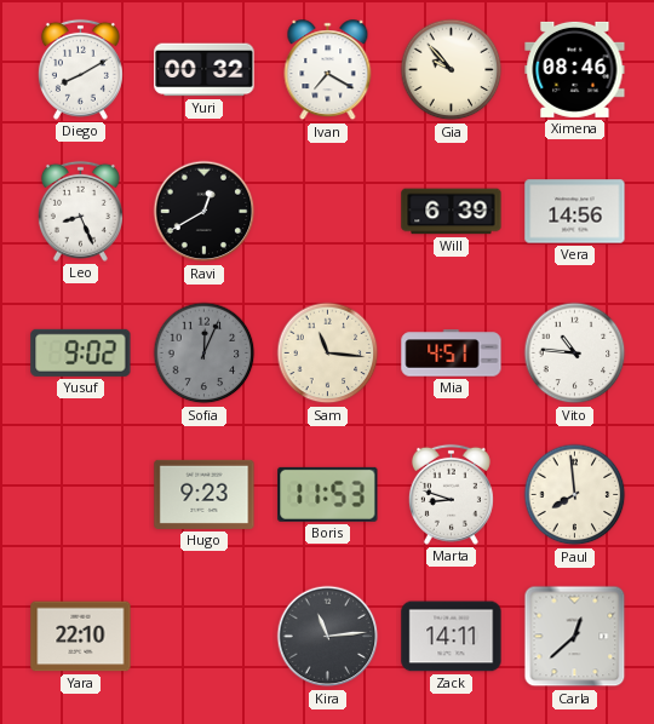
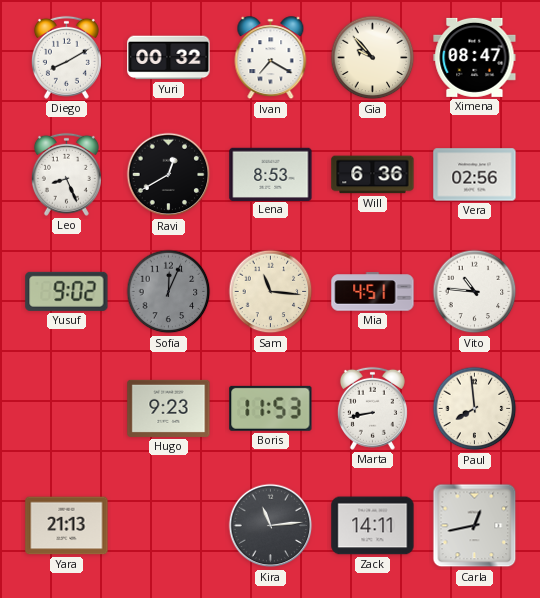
Ximena: 08:46 -> 08:47 (475, 57)
Lena: none -> 8:53 (271, 174)
Will: 6:39 -> 6:36 (373, 175)
Vera: 14:56 -> 02:56 (475, 175)
Marta: 8:48 -> 8:43 (372, 408)
Yara: 22:10 -> 21:13 (67, 526)
Carla: 12:38 -> 12:43 (475, 526)
